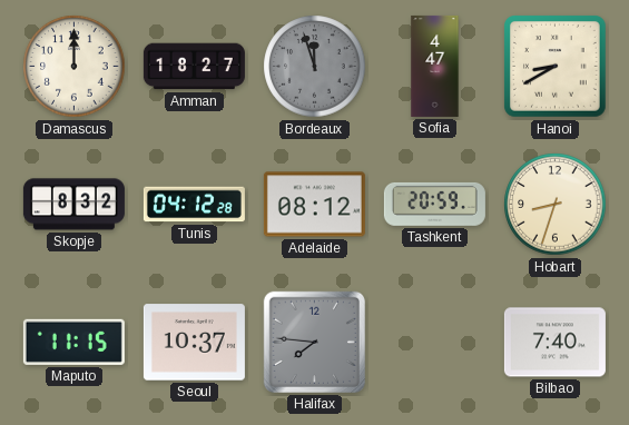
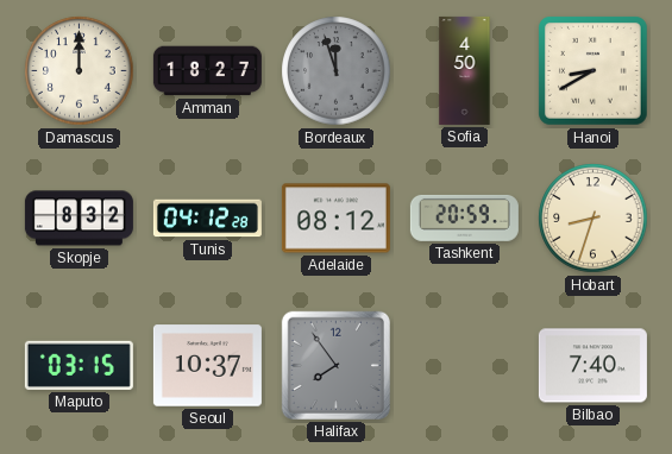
Sofia: 4:47 -> 4:50 (465, 70)
Maputo: 11:15 -> 03:15 (78, 365)
Halifax: 7:46 -> 7:54 (335, 365)
